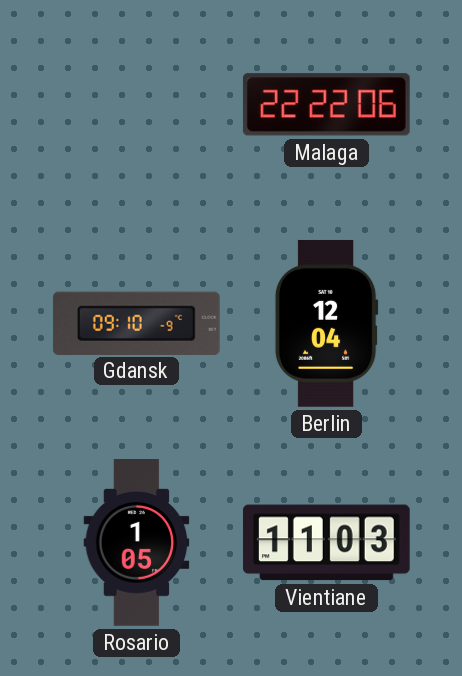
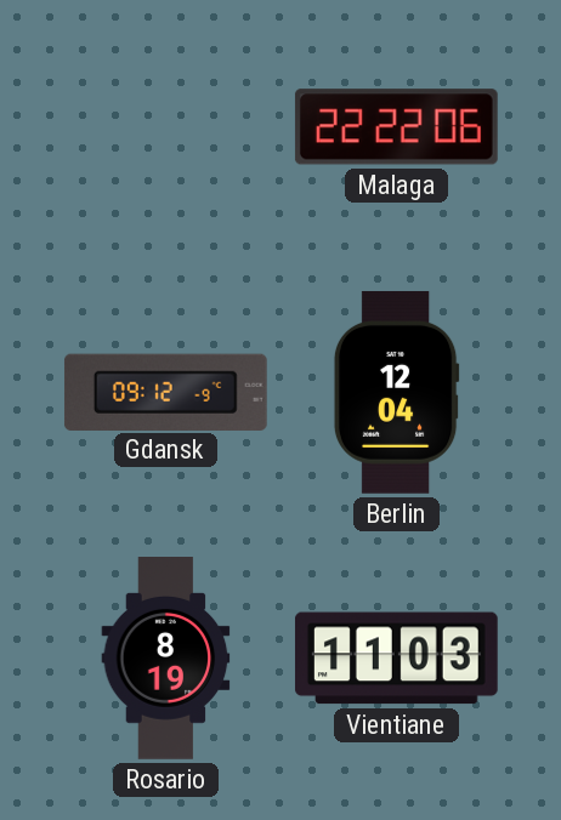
Gdansk: 09:10 -> 09:12 (165, 392)
Rosario: 1:05 -> 8:19 (166, 659)
